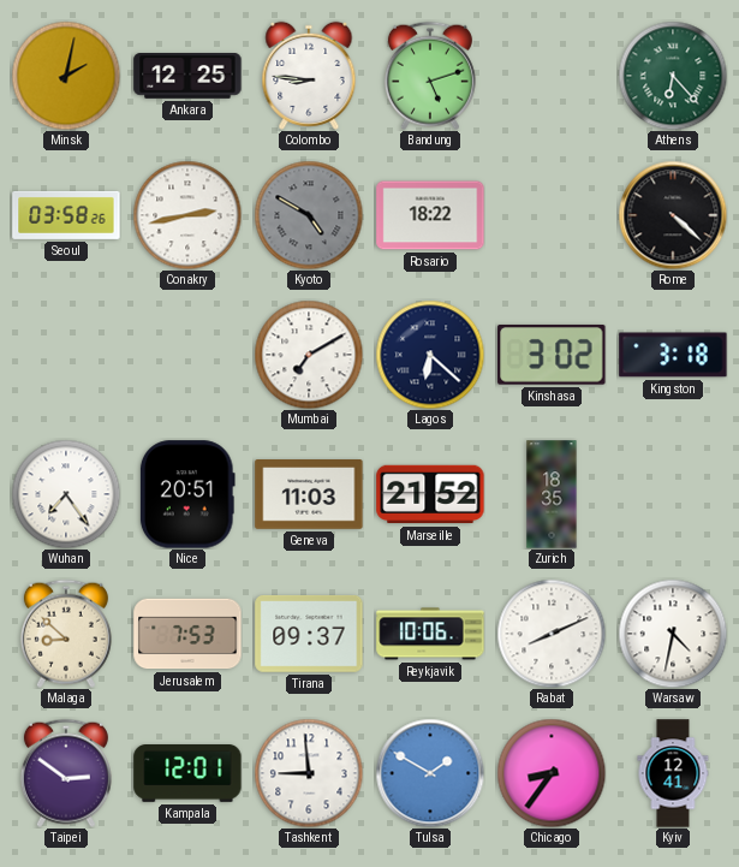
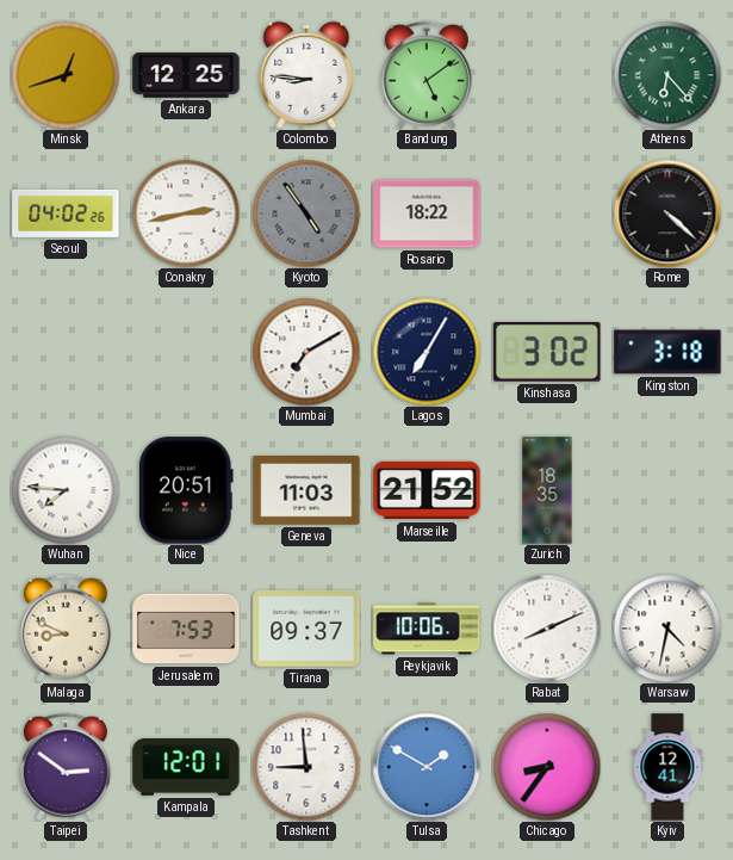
Minsk: 2:02 -> 12:42 (66, 75)
Bandung: 5:12 -> 5:09 (427, 75)
Seoul: 03:58 -> 04:02 (66, 214)
Kyoto: 4:50 -> 4:54 (306, 214)
Lagos: 6:22 -> 7:05 (427, 352)
Wuhan: 7:24 -> 7:46 (66, 490)
Malaga: 8:52 -> 8:49 (66, 629)
